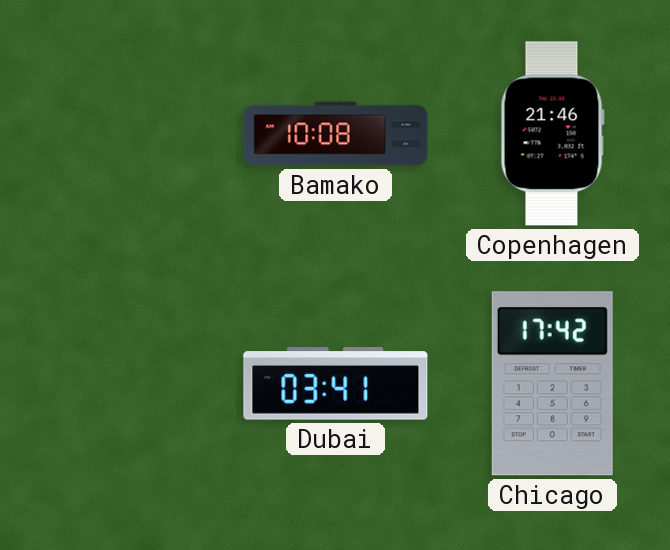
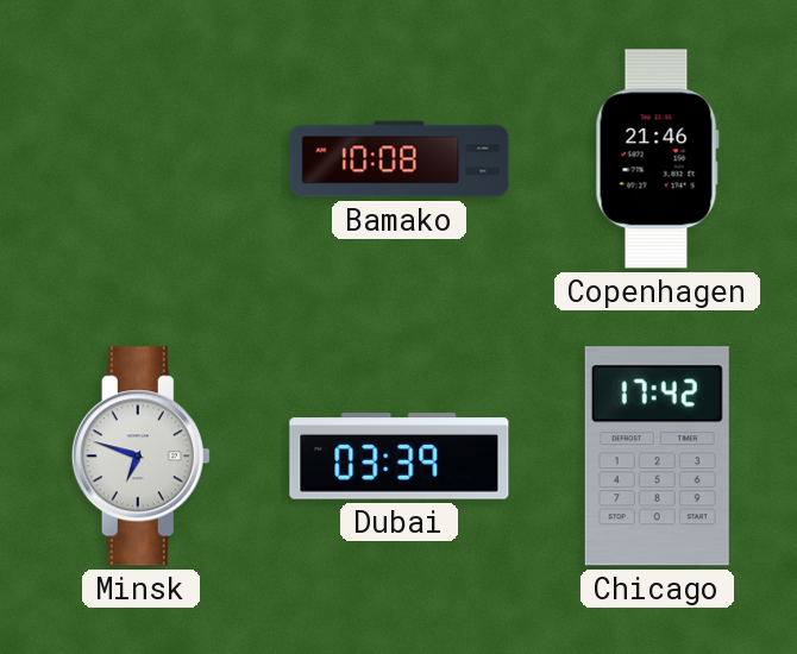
Minsk: none -> 6:48 (140, 457)
Dubai: 03:41 -> 03:39 (400, 457)
